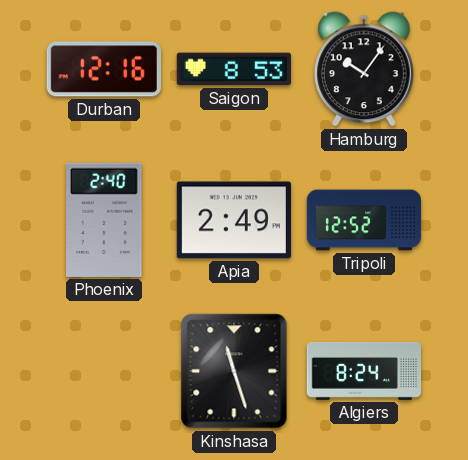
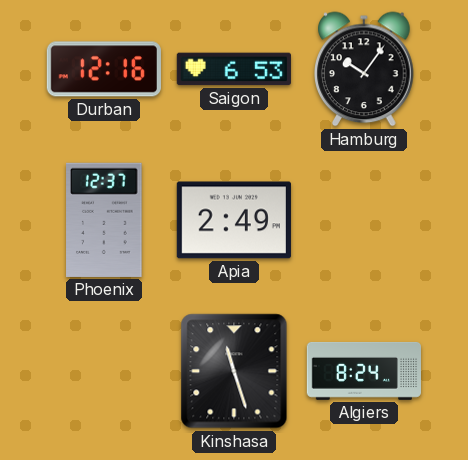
Saigon: 8:53 -> 6:53 (234, 69)
Phoenix: 2:40 -> 12:37 (104, 220)
Tripoli: 12:52 -> none (364, 220)
